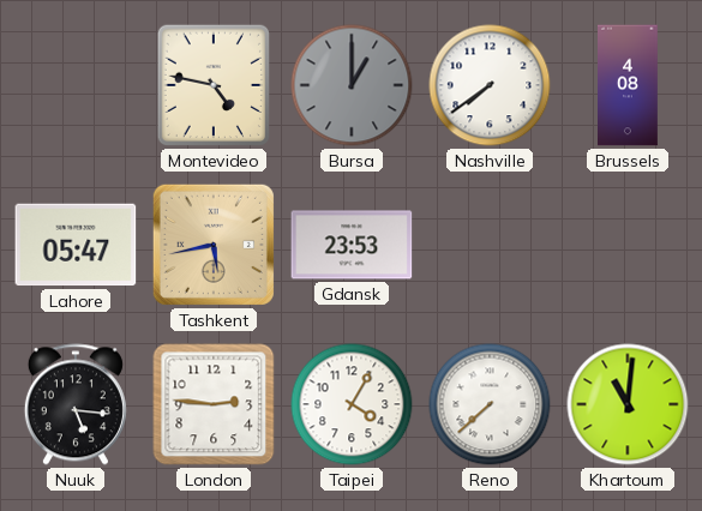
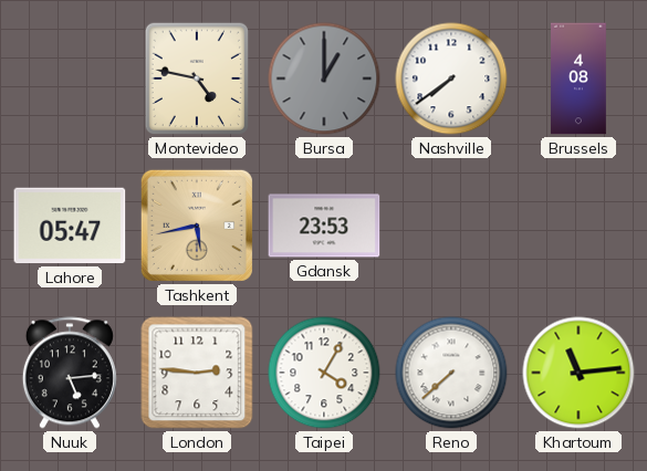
Nuuk: 5:16 -> 5:14 (70, 373)
Khartoum: 11:01 -> 11:14 (578, 373)
